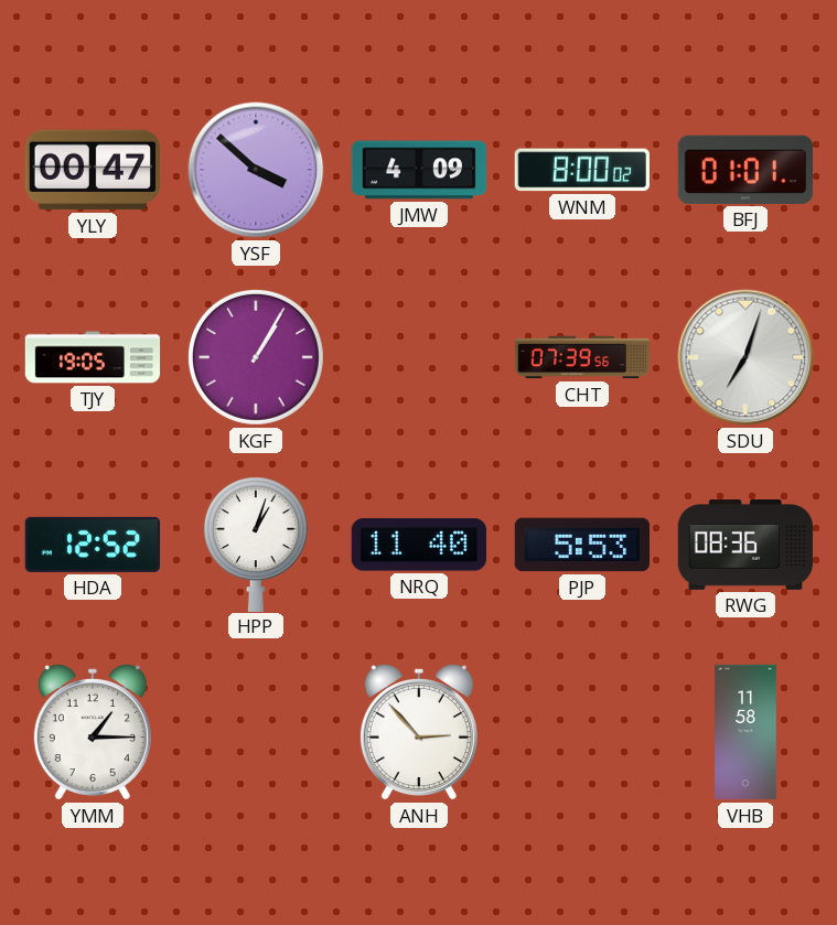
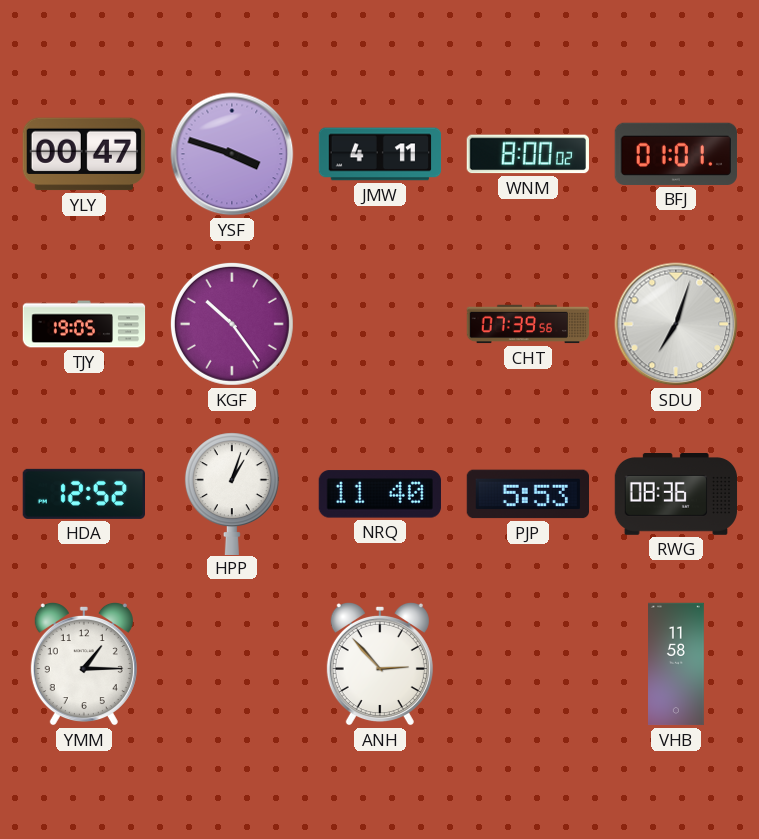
YSF: 3:52 -> 3:48 (232, 154)
JMW: 4:09 -> 4:11 (380, 154)
KGF: 1:05 -> 10:24 (232, 324)
